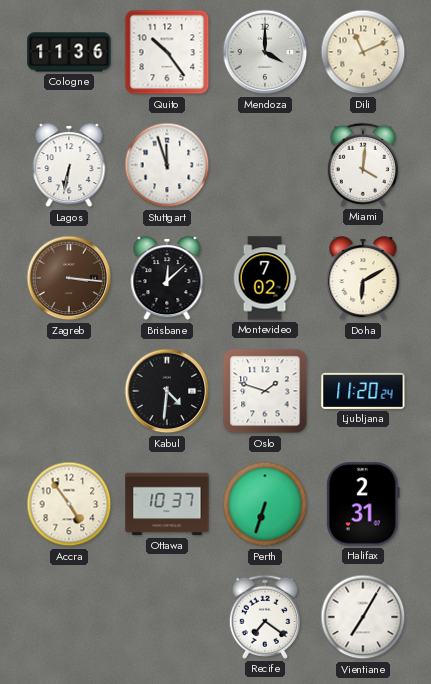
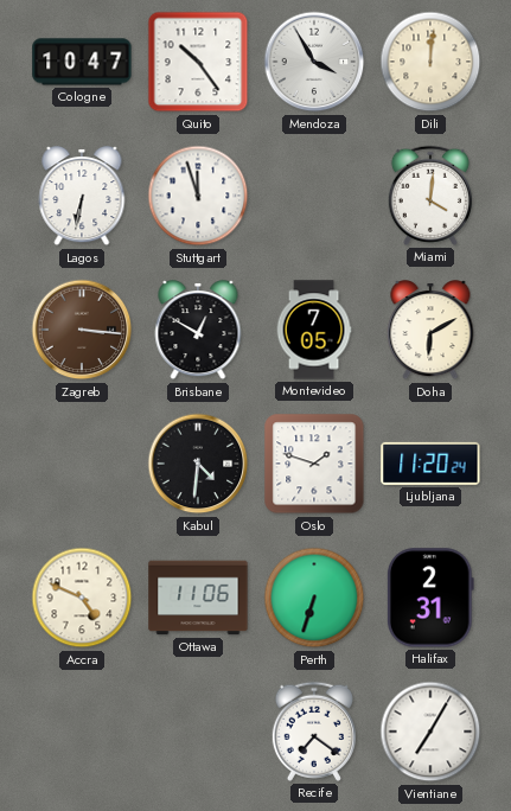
Cologne: 11:36 -> 10:47 (82, 62)
Mendoza: 4:00 -> 3:55 (314, 62)
Dili: 11:11 -> 12:01 (430, 62)
Brisbane: 12:08 -> 12:50 (198, 331)
Montevideo: 7:02 -> 7:05 (314, 330)
Accra: 4:54 -> 4:49 (82, 598)
Ottawa: 10:37 -> 11:06 (198, 598)
